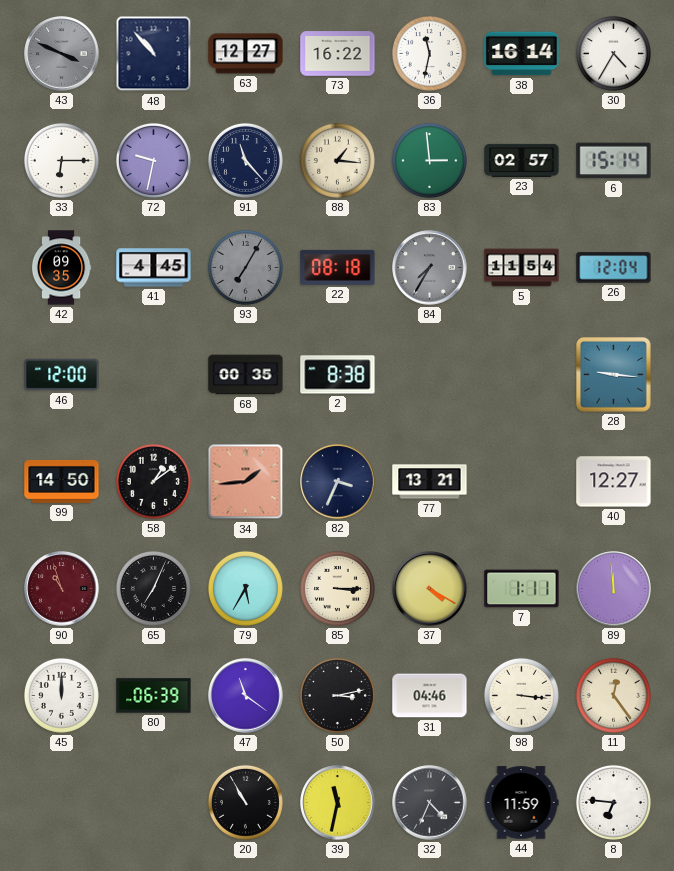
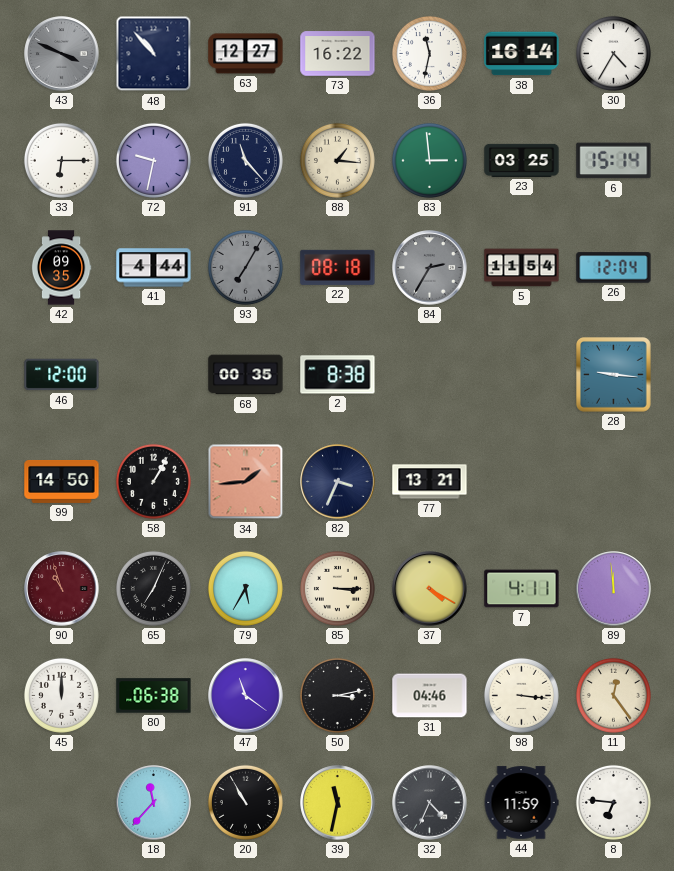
23: 02:57 -> 03:25 (522, 160)
41: 4:45 -> 4:44 (154, 268)
84: 7:35 -> 2:35 (430, 268)
58: 1:09 -> 1:05 (153, 481)
40: 12:27 -> none (614, 482)
7: 1:11 -> 4:11 (522, 589)
80: 06:39 -> 06:38 (154, 696)
18: none -> 11:37 (154, 803)
